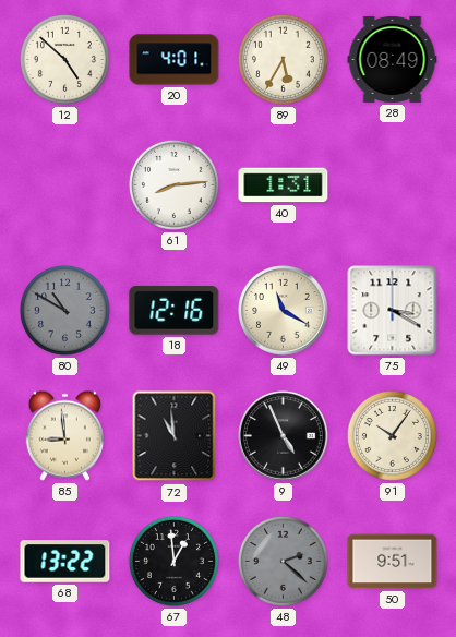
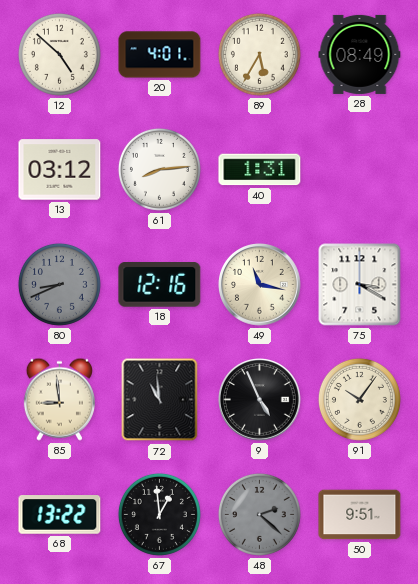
13: none -> 03:12 (60, 170)
80: 10:50 -> 8:41 (59, 284)
49: 11:20 -> 11:17 (260, 285)
